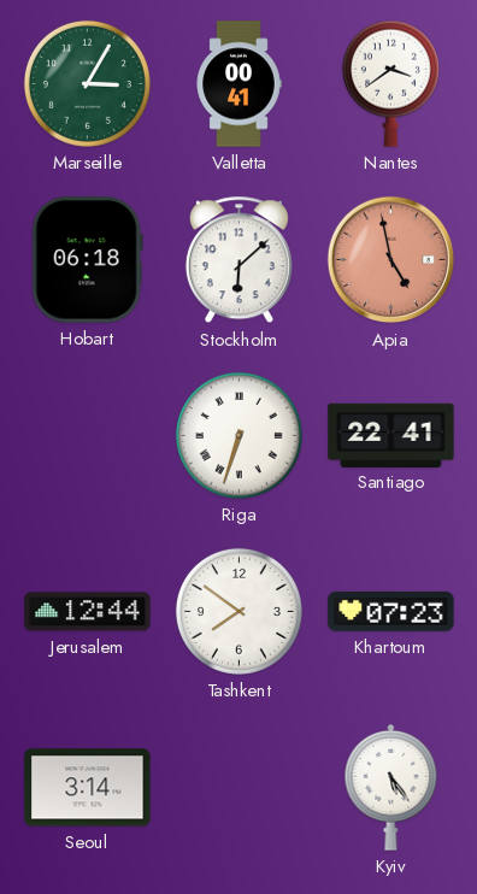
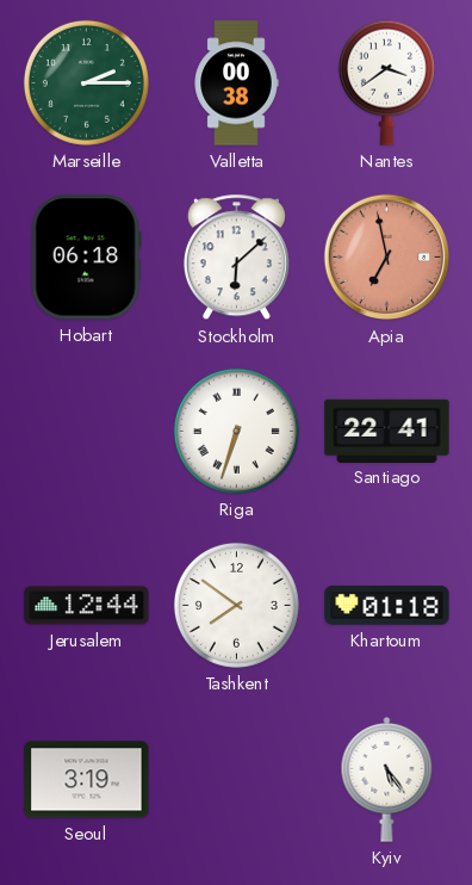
Marseille: 3:05 -> 2:15 (86, 82)
Valletta: 00:41 -> 00:38 (236, 83)
Apia: 4:58 -> 6:58 (387, 258)
Khartoum: 07:23 -> 01:18 (387, 606)
Seoul: 3:14 -> 3:19 (87, 780)
